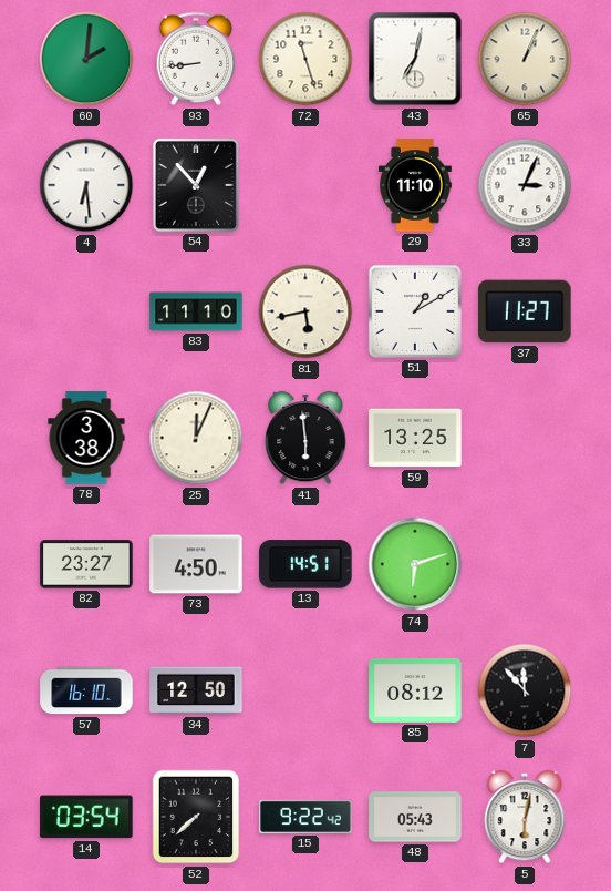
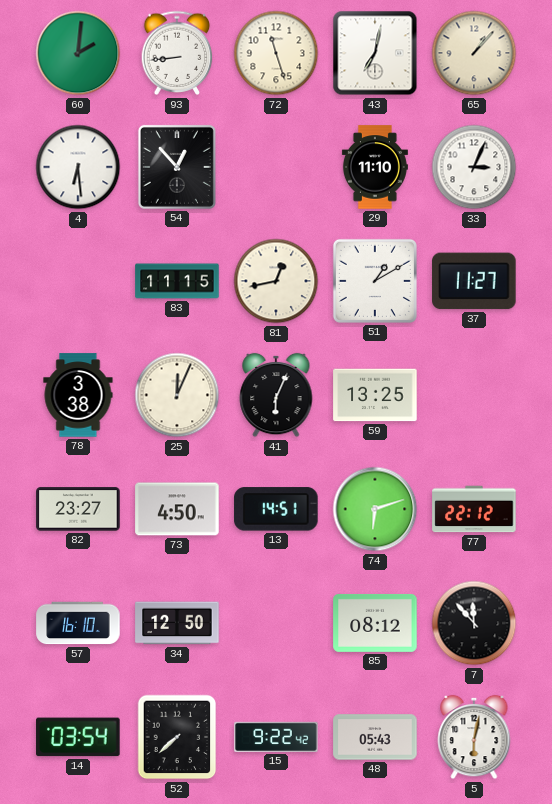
65: 1:04 -> 1:07 (474, 53)
83: 11:10 -> 11:15 (177, 281)
81: 5:43 -> 12:43 (276, 281)
41: 5:59 -> 6:04 (276, 395)
77: none -> 22:12 (474, 509)
